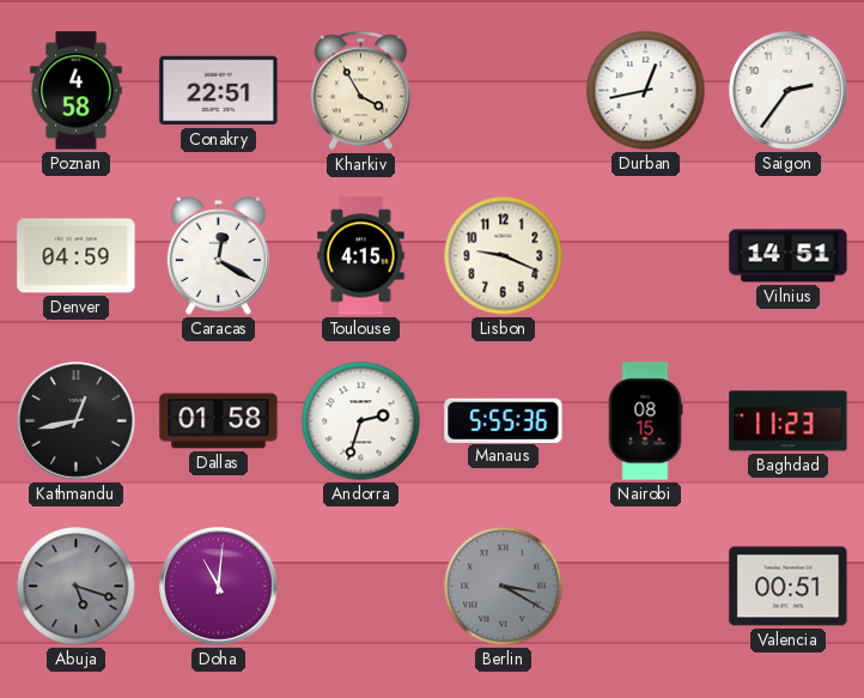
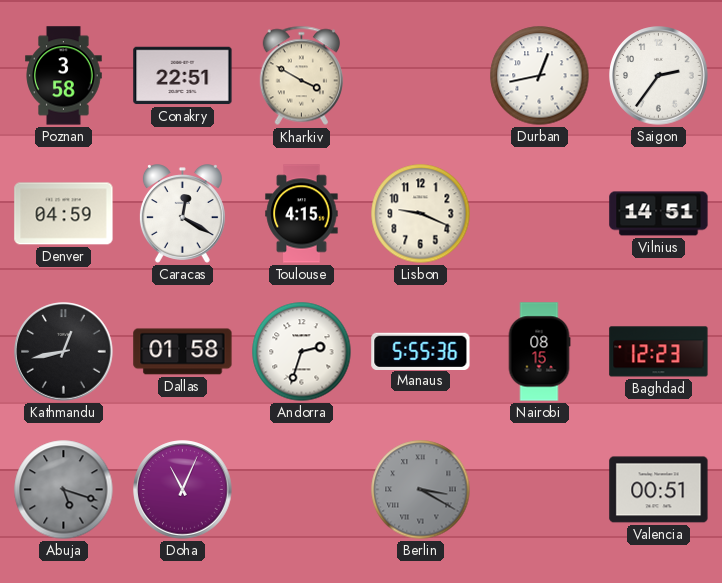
Poznan: 4:58 -> 3:58 (64, 76)
Kharkiv: 3:55 -> 3:50 (301, 76)
Baghdad: 11:23 -> 12:23 (659, 352)
Doha: 11:01 -> 11:04 (183, 490)
